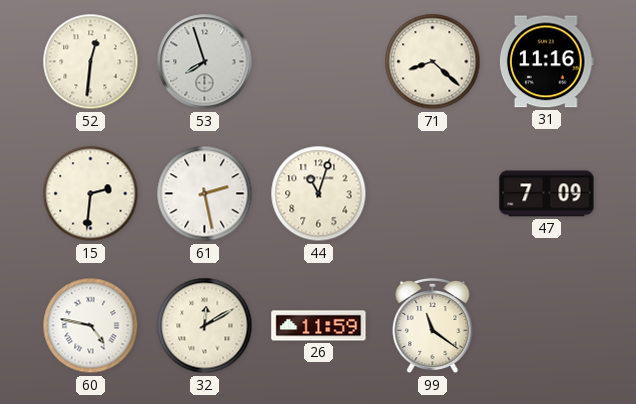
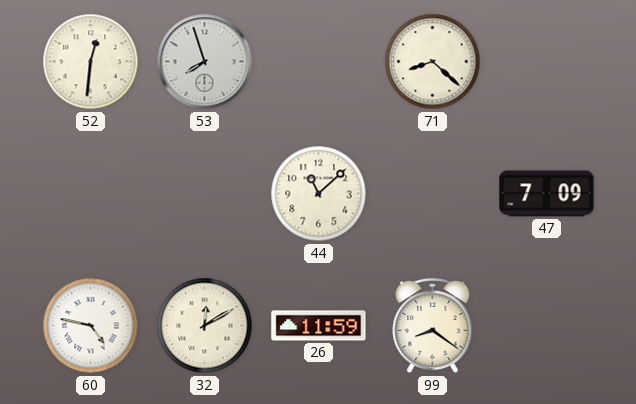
31: 11:16 -> none (546, 62)
15: 2:31 -> none (91, 194)
61: 2:28 -> none (205, 194)
44: 11:03 -> 11:08 (319, 194)
99: 11:21 -> 8:21 (433, 326)
